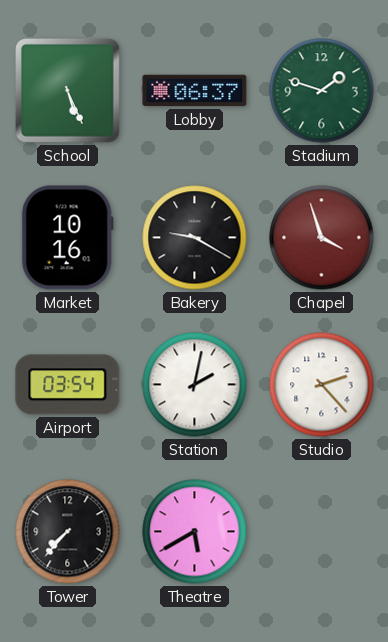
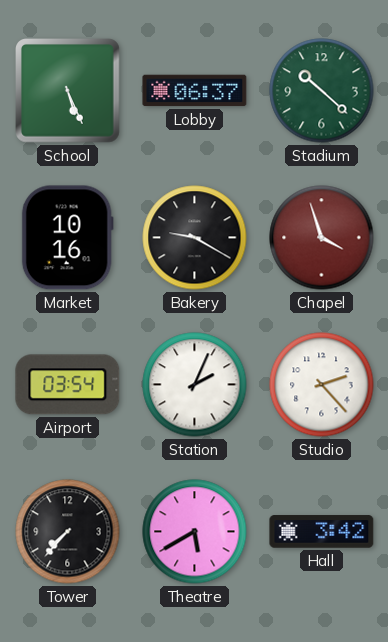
Stadium: 1:48 -> 10:22 (322, 91)
Station: 2:02 -> 2:04 (195, 385)
Hall: none -> 3:42 (322, 532)
